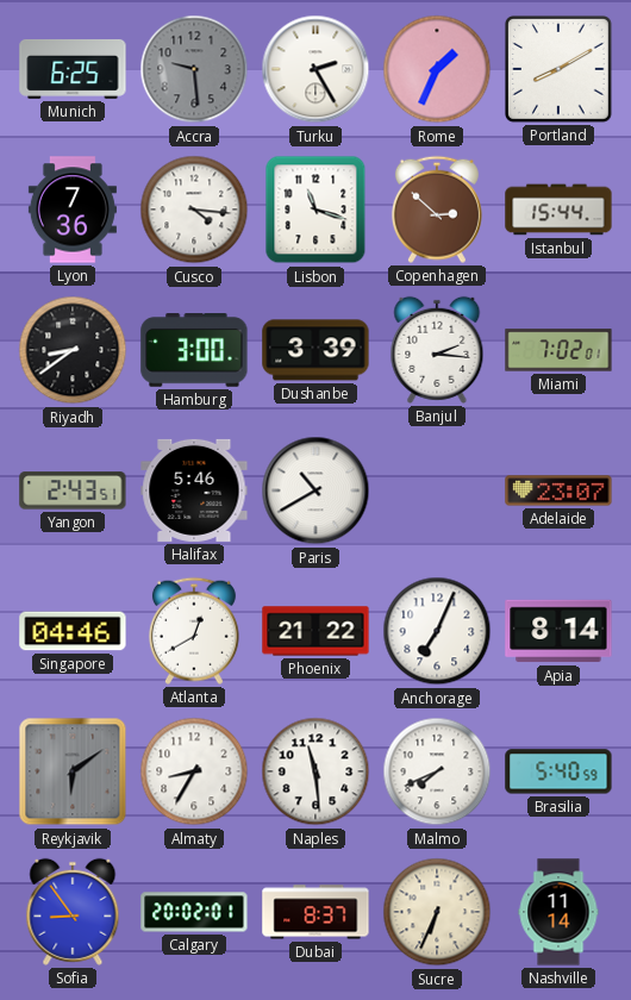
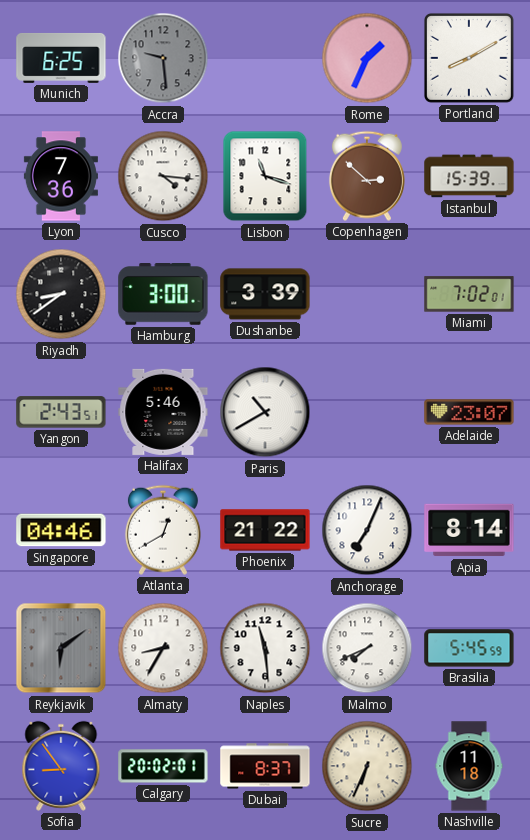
Turku: 2:25 -> none (315, 69)
Istanbul: 15:44 -> 15:39 (469, 176)
Banjul: 2:16 -> none (437, 350)
Brasilia: 5:40 -> 5:45 (469, 648)
Nashville: 11:14 -> 11:18 (469, 766)
